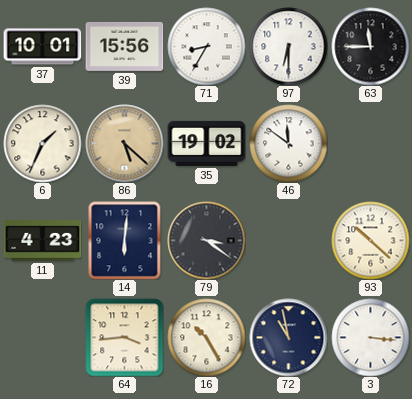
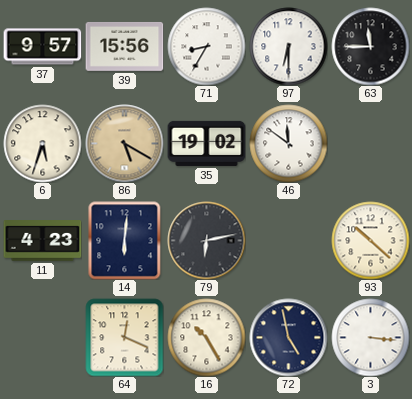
37: 10:01 -> 9:57 (42, 47)
6: 1:34 -> 5:33 (42, 143)
86: 5:22 -> 5:20 (124, 143)
79: 3:21 -> 6:13 (206, 240)
64: 3:44 -> 12:19 (124, 337)
72: 10:58 -> 4:58 (288, 337)
